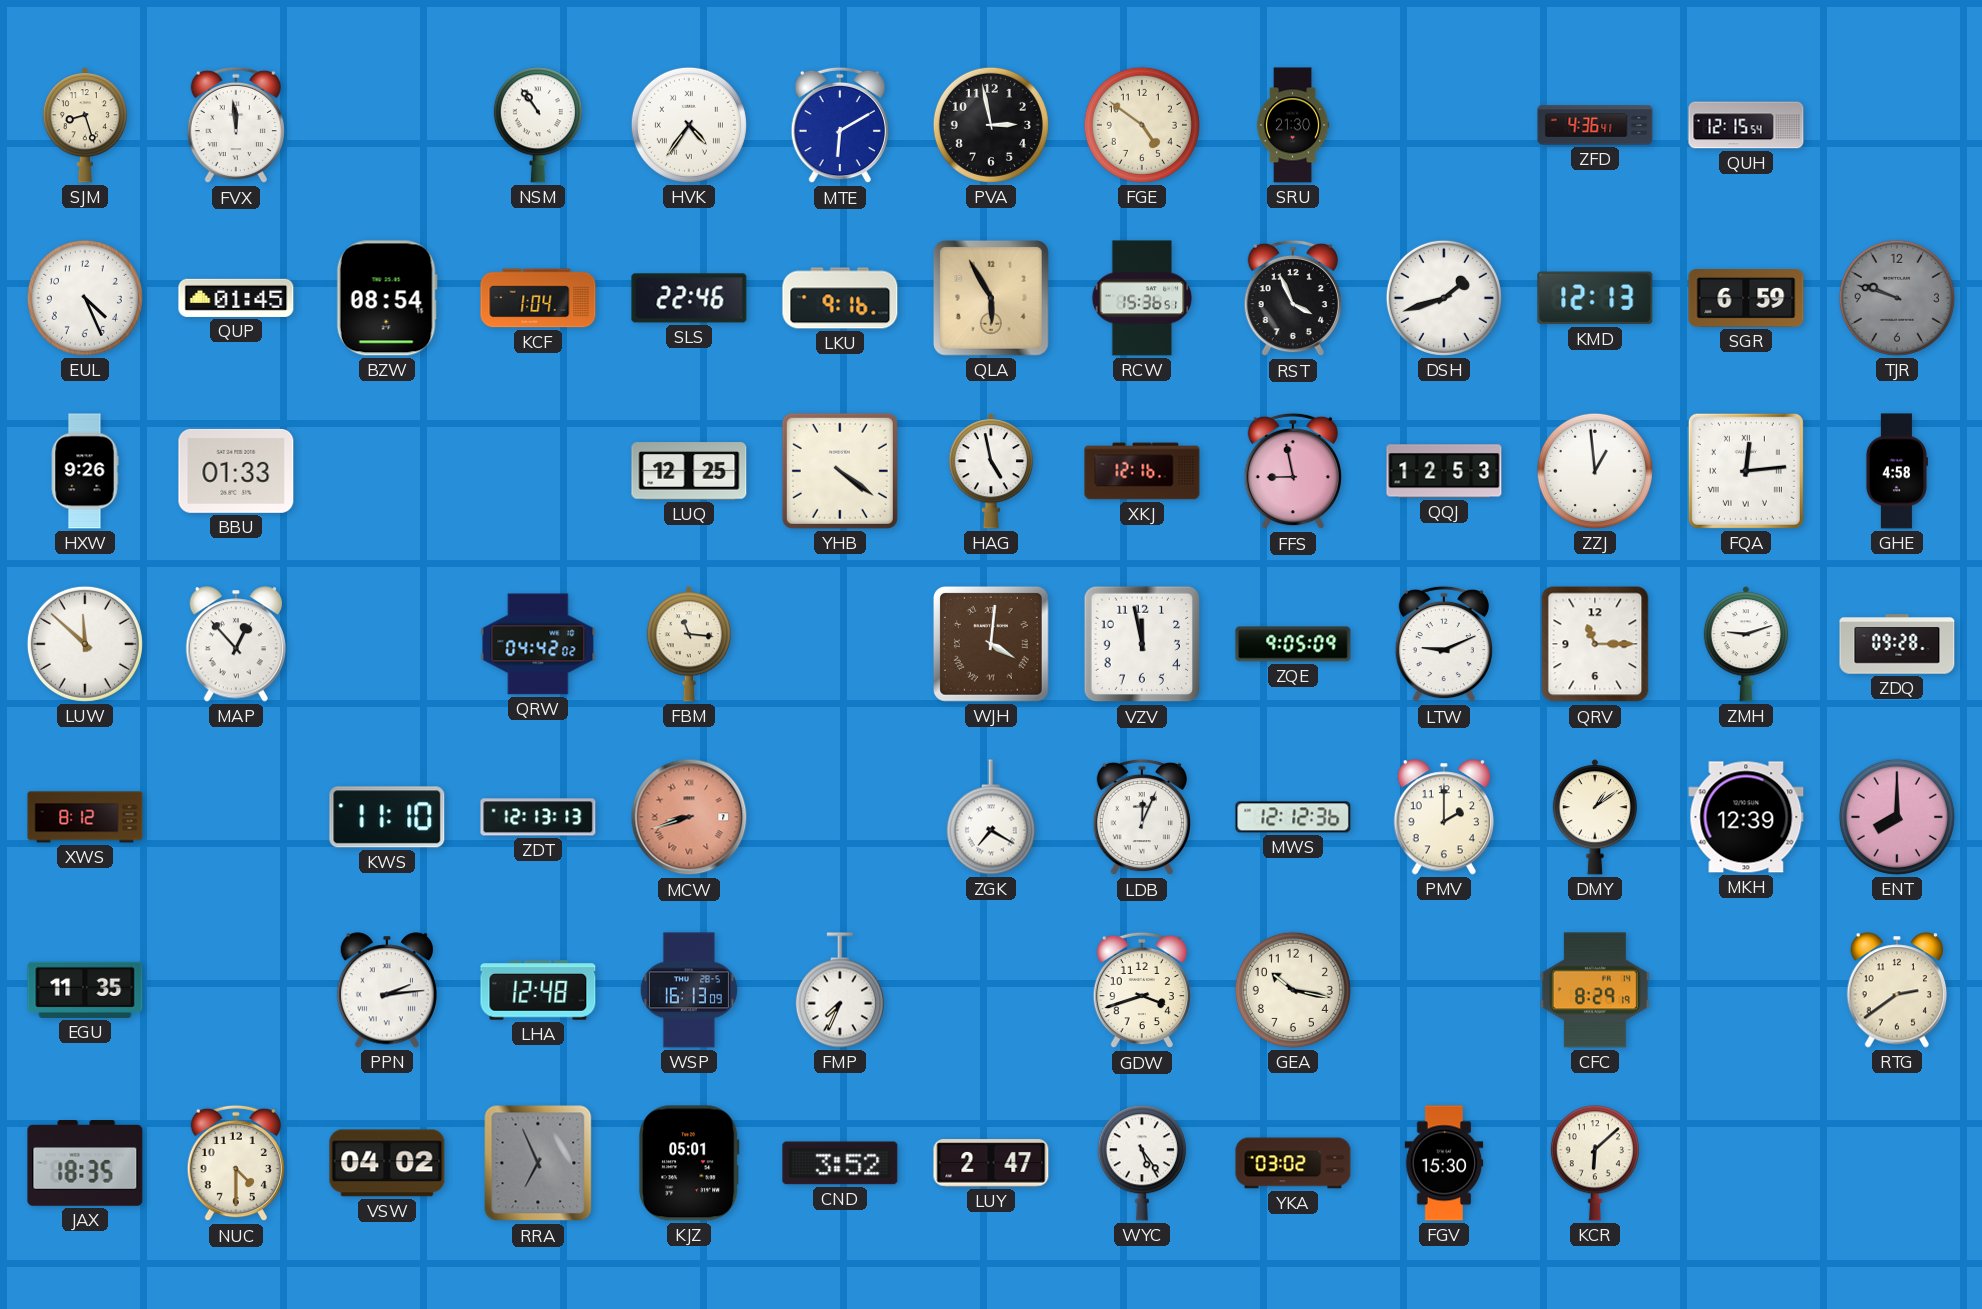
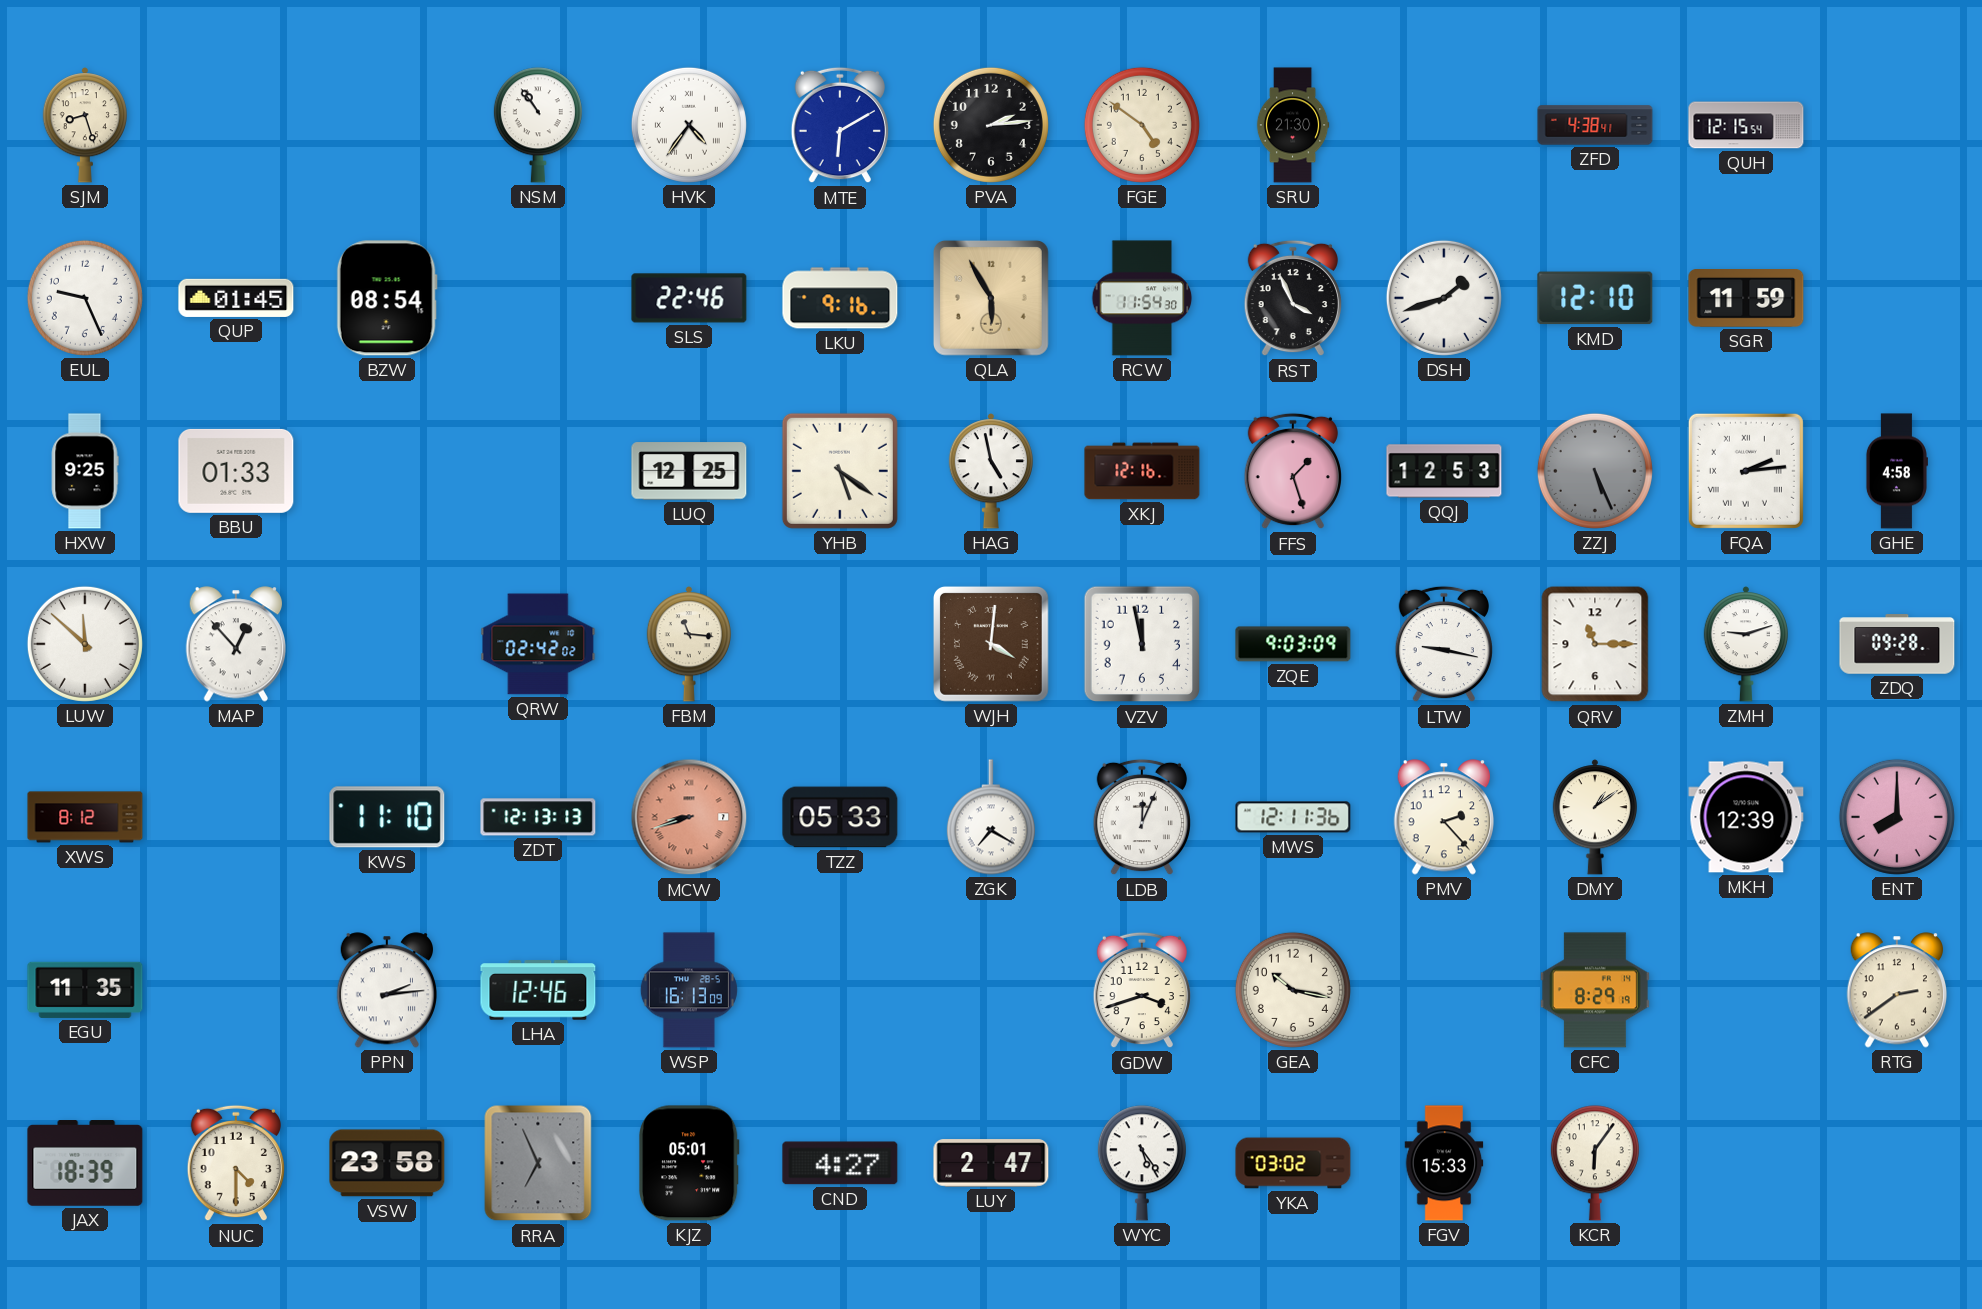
FVX: 11:59 -> none (236, 125)
PVA: 2:58 -> 2:14 (991, 125)
ZFD: 4:36 -> 4:38 (1595, 125)
EUL: 4:26 -> 9:26 (85, 298)
KCF: 1:04 -> none (538, 298)
RCW: 15:36 -> 11:54 (1142, 298)
KMD: 12:13 -> 12:10 (1595, 298)
SGR: 6:59 -> 11:59 (1746, 299)
TJR: 9:48 -> none (1897, 298)
HXW: 9:26 -> 9:25 (85, 471)
YHB: 4:21 -> 5:21 (840, 471)
FFS: 8:58 -> 1:27 (1293, 471)
ZZJ: 12:59 -> 5:26 (1595, 471)
ZZJ dial: white -> grey (1595, 471)
FQA: 12:14 -> 2:14 (1746, 471)
QRW: 04:42 -> 02:42 (538, 644)
ZQE: 9:05 -> 9:03 (1293, 644)
LTW: 9:11 -> 9:17 (1444, 644)
TZZ: none -> 05:33 (840, 817)
MWS: 12:12 -> 12:11 (1293, 817)
PMV: 2:00 -> 2:23 (1444, 817)
LHA: 12:48 -> 12:46 (538, 990)
FMP: 7:34 -> none (840, 990)
JAX: 18:35 -> 18:39 (85, 1163)
VSW: 04:02 -> 23:58 (387, 1163)
CND: 3:52 -> 4:27 (840, 1163)
FGV: 15:30 -> 15:33 (1444, 1163)
KCR: 6:08 -> 6:06 (1595, 1163)
